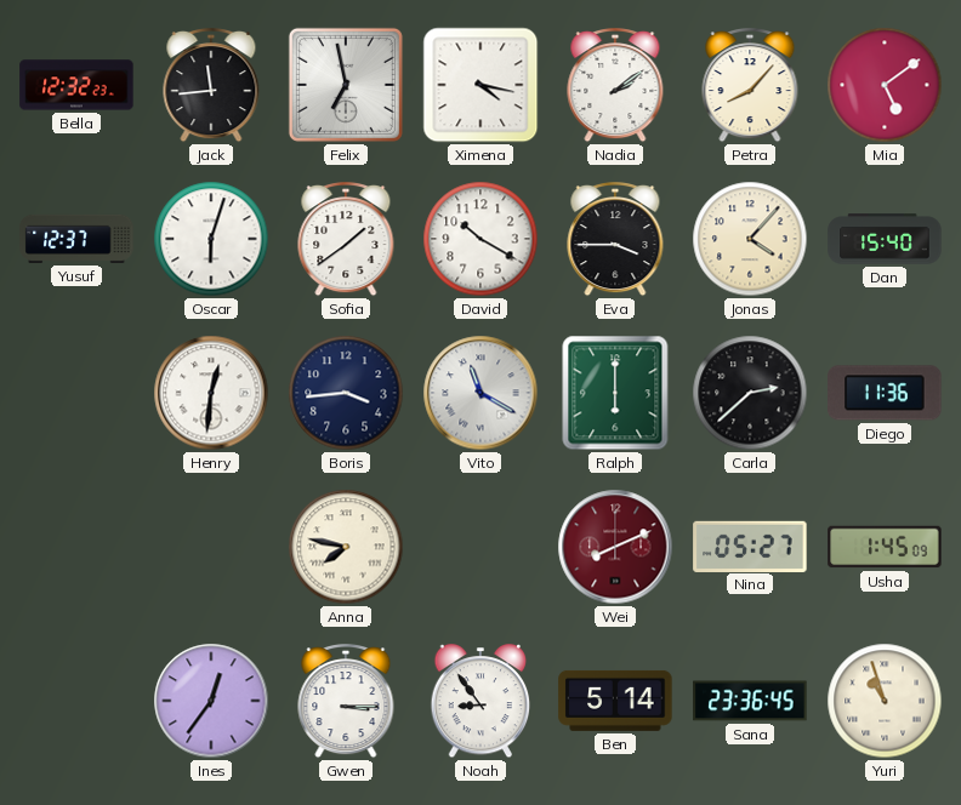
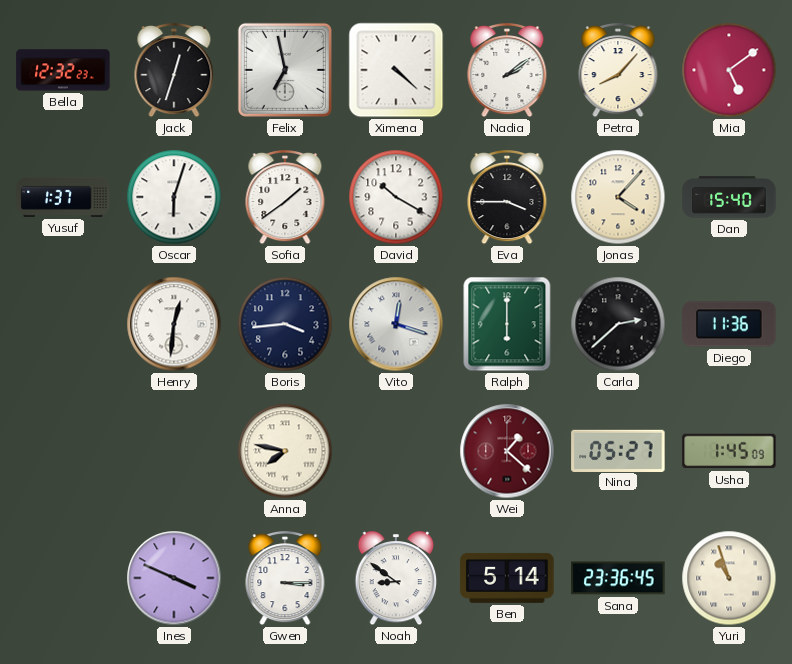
Jack: 11:44 -> 12:33 (174, 71)
Ximena: 4:17 -> 4:22 (396, 70)
Yusuf: 12:37 -> 1:37 (63, 197)
Vito: 11:20 -> 12:18 (396, 324)
Wei: 8:11 -> 1:22 (507, 451)
Ines: 12:36 -> 3:49 (174, 578)
Noah: 8:54 -> 8:51 (396, 579)
